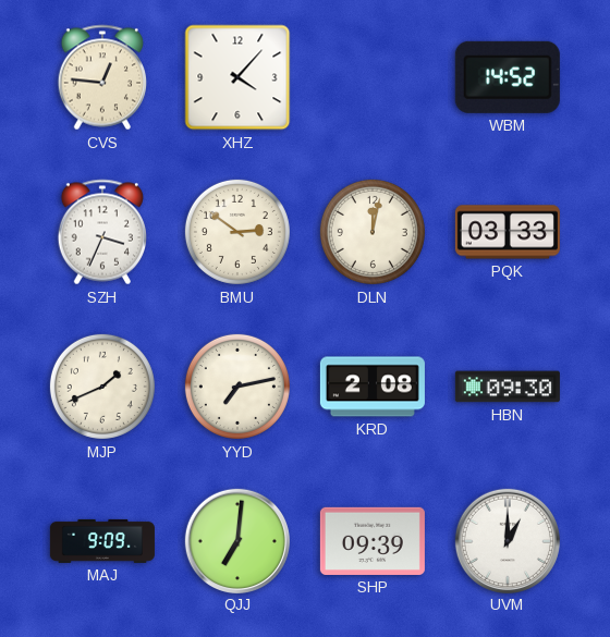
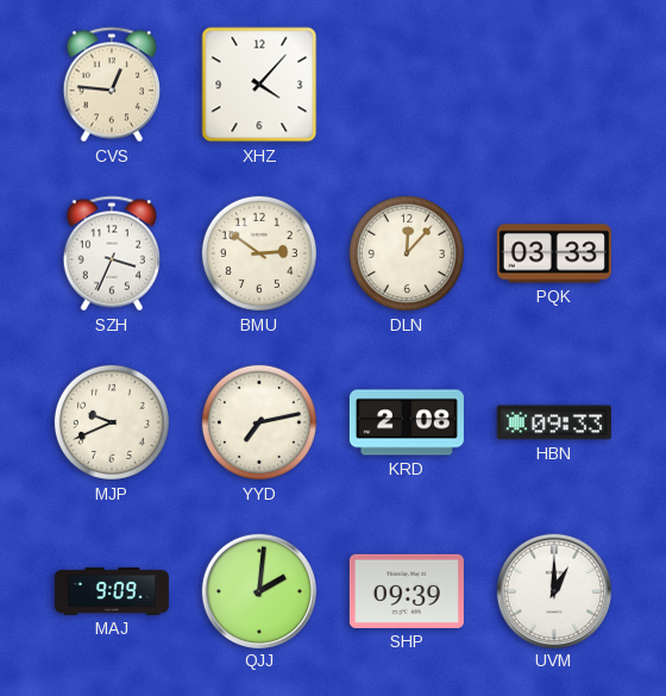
WBM: 14:52 -> none (508, 77)
DLN: 12:02 -> 12:07 (407, 253)
MJP: 1:41 -> 9:41 (112, 422)
HBN: 09:30 -> 09:33 (554, 422)
QJJ: 7:01 -> 2:01 (258, 590)
